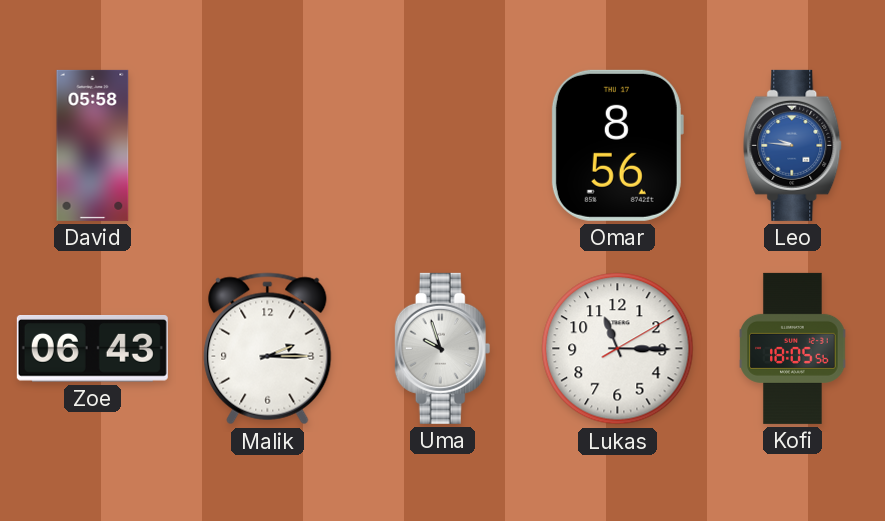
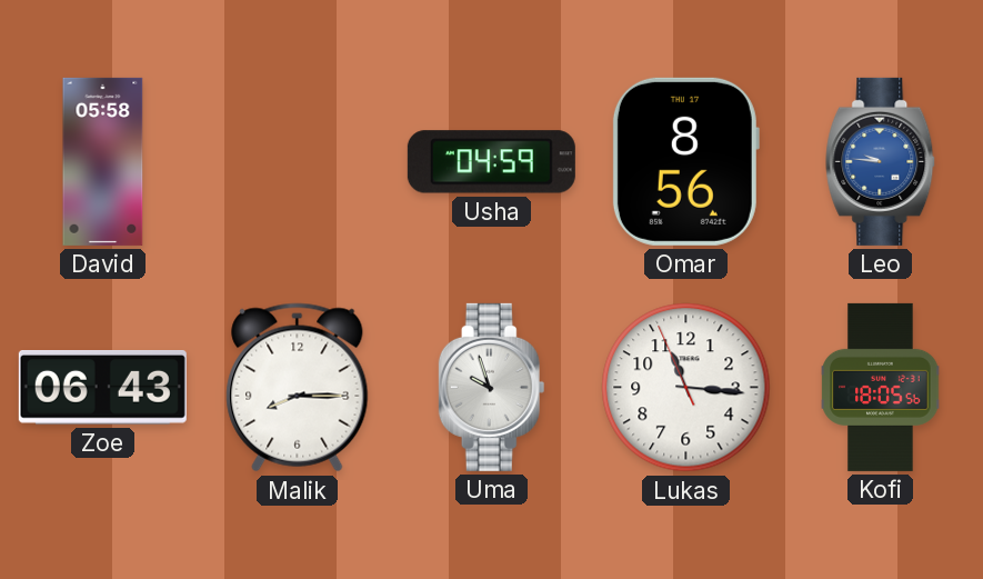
Usha: none -> 04:59 (491, 162)
Malik: 2:15 -> 8:15 (298, 388)
Lukas: 11:15:10 -> 11:15:56 (686, 388)
